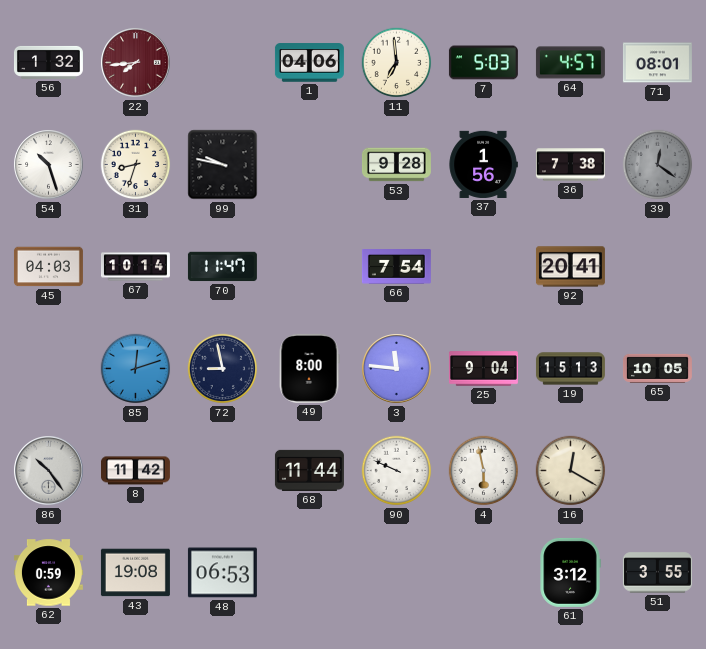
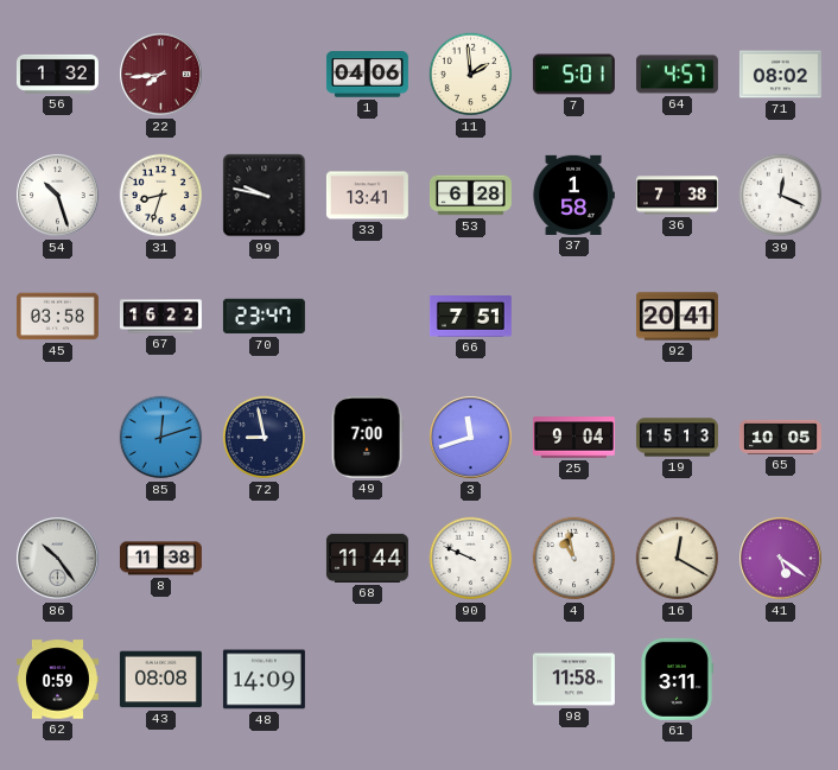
11: 6:59 -> 1:59 (471, 75)
7: 5:03 -> 5:01 (573, 75)
71: 08:01 -> 08:02 (780, 75)
33: none -> 13:41 (367, 196)
53: 9:28 -> 6:28 (470, 196)
37: 1:56 -> 1:58 (573, 195)
39: 12:21 -> 12:19 (781, 196)
39 dial: grey -> white (781, 196)
45: 04:03 -> 03:58 (57, 317)
67: 10:14 -> 16:22 (160, 317)
70: 11:47 -> 23:47 (264, 317)
66: 7:54 -> 7:51 (470, 317)
49: 8:00 -> 7:00 (367, 437)
3: 11:46 -> 11:42 (471, 438)
8: 11:42 -> 11:38 (160, 559)
4: 5:58 -> 10:58 (574, 559)
41: none -> 5:21 (781, 559)
43: 19:08 -> 08:08 (160, 680)
48: 06:53 -> 14:09 (264, 680)
98: none -> 11:58 (573, 680)
61: 3:12 -> 3:11 (677, 679)
51: 3:55 -> none (657, 573)
